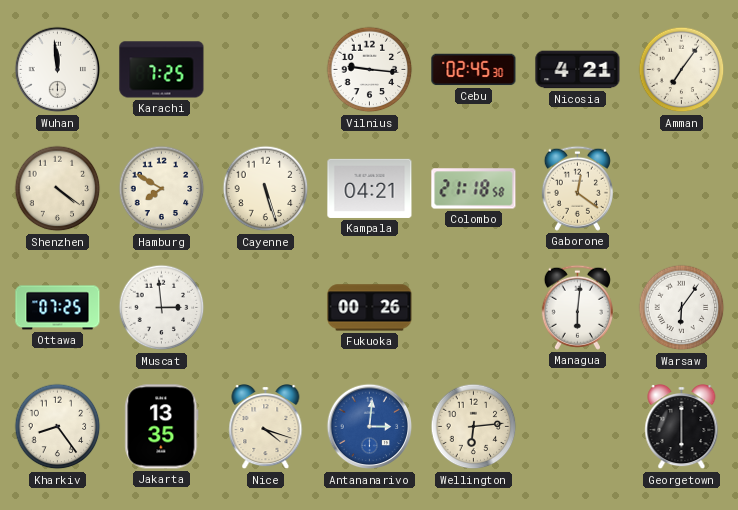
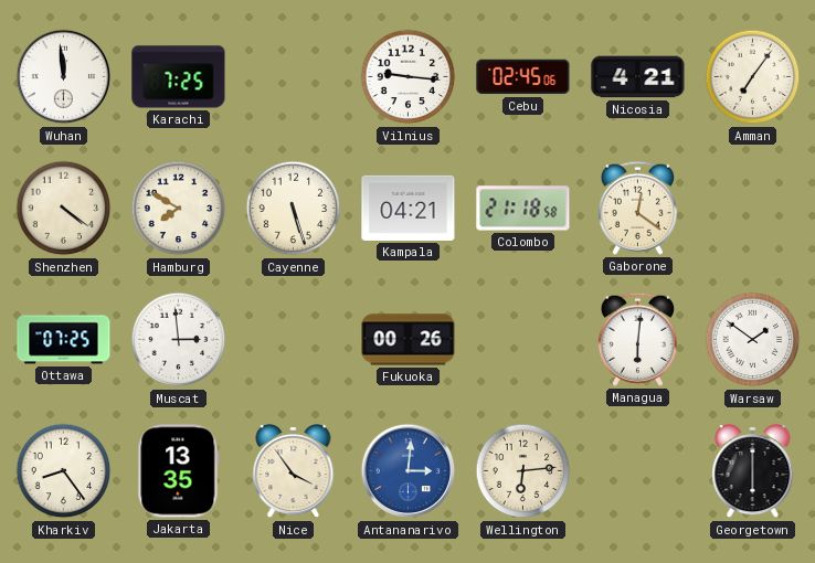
Cebu: 02:45:30 -> 02:45:06 (523, 77)
Warsaw: 6:06 -> 1:51 (753, 340)
Nice: 4:18 -> 3:54 (294, 472)
